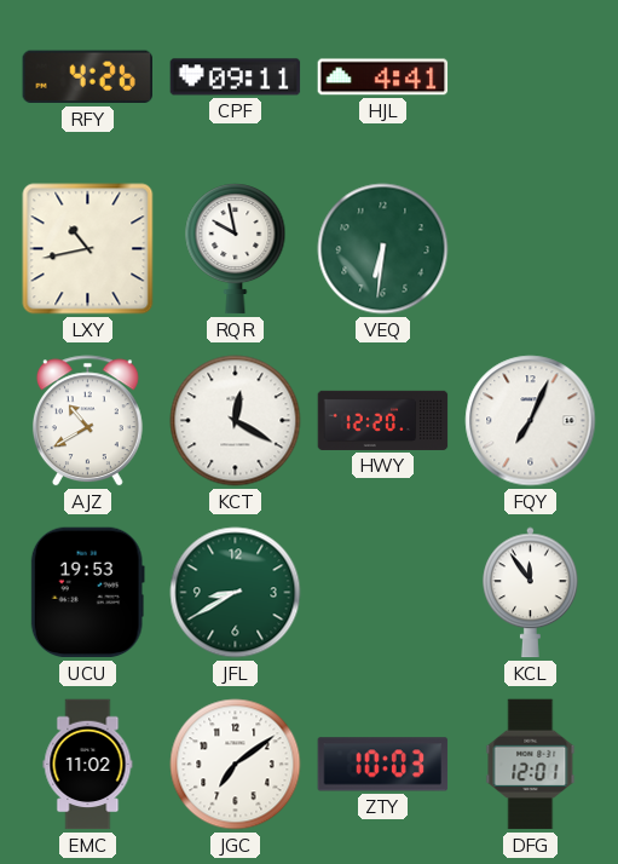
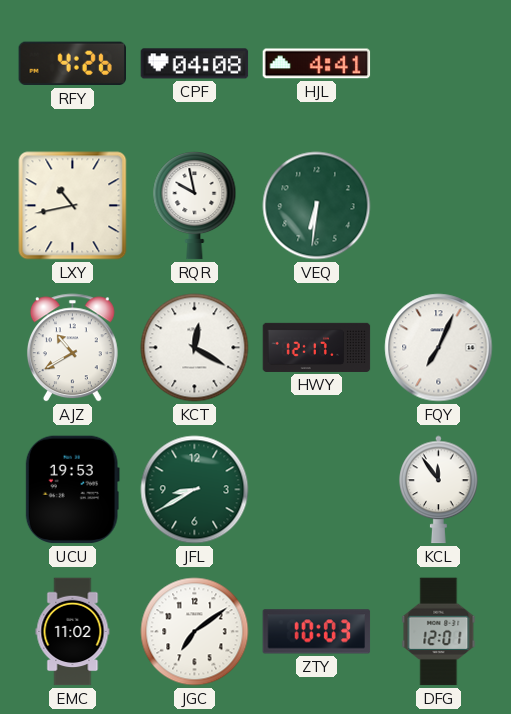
CPF: 09:11 -> 04:08 (195, 64)
HWY: 12:20 -> 12:17 (317, 347)
